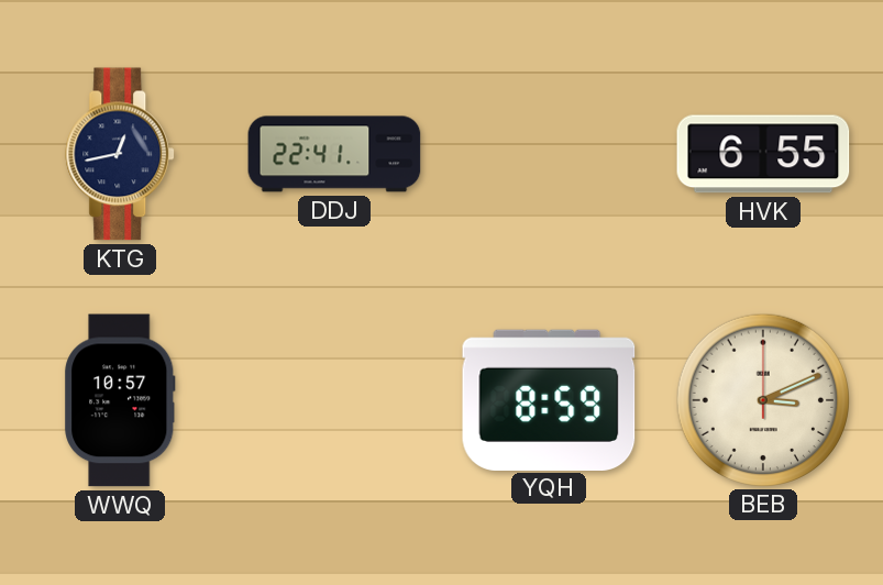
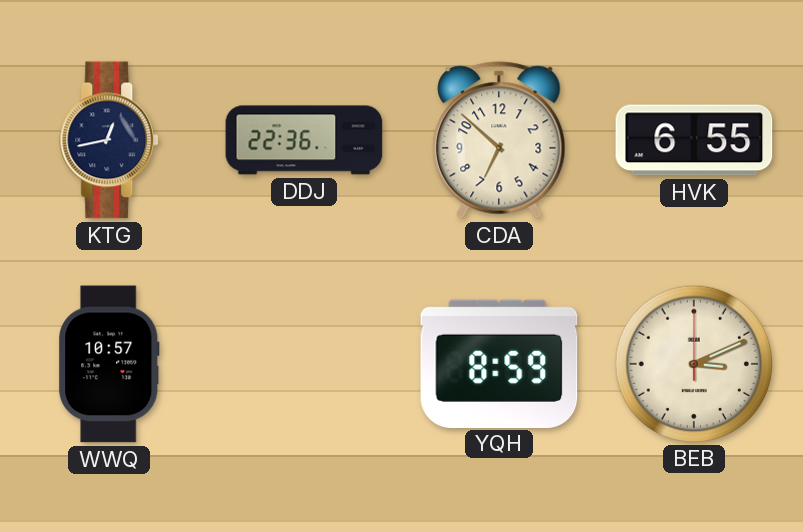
DDJ: 22:41 -> 22:36 (304, 140)
CDA: none -> 6:52 (499, 140)
